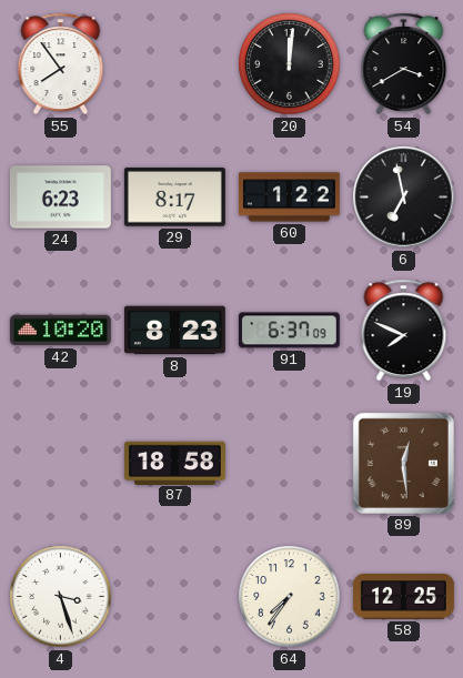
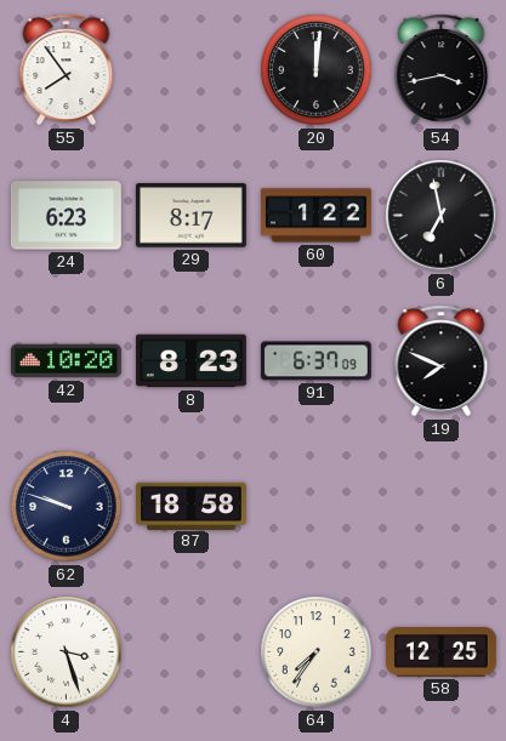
54: 3:40 -> 3:43 (442, 70)
62: none -> 9:48 (67, 507)
89: 12:29 -> none (403, 463)
